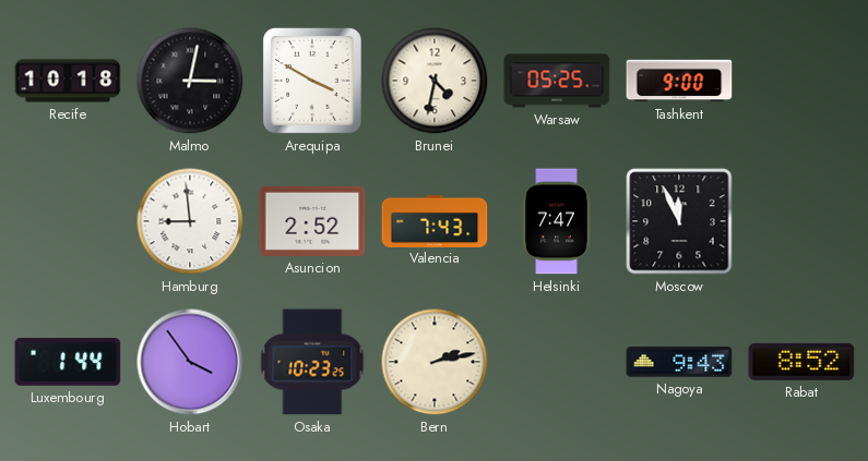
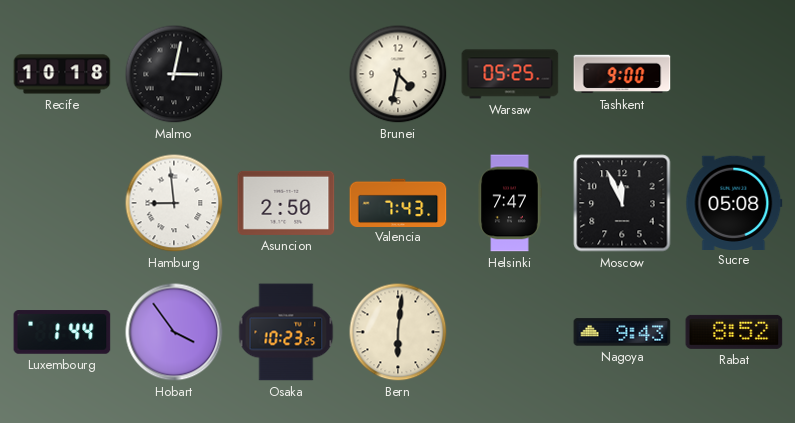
Arequipa: 3:50 -> none (312, 81)
Asuncion: 2:52 -> 2:50 (286, 203)
Sucre: none -> 05:08 (734, 202)
Bern: 2:13 -> 6:01 (398, 332)
